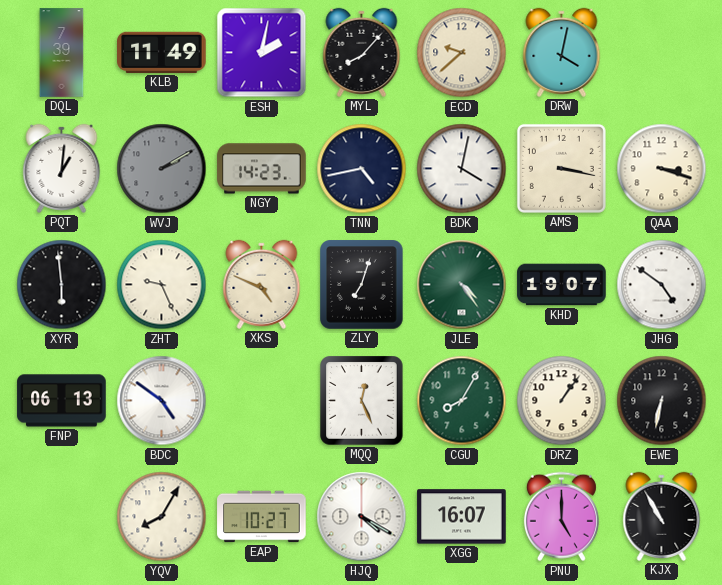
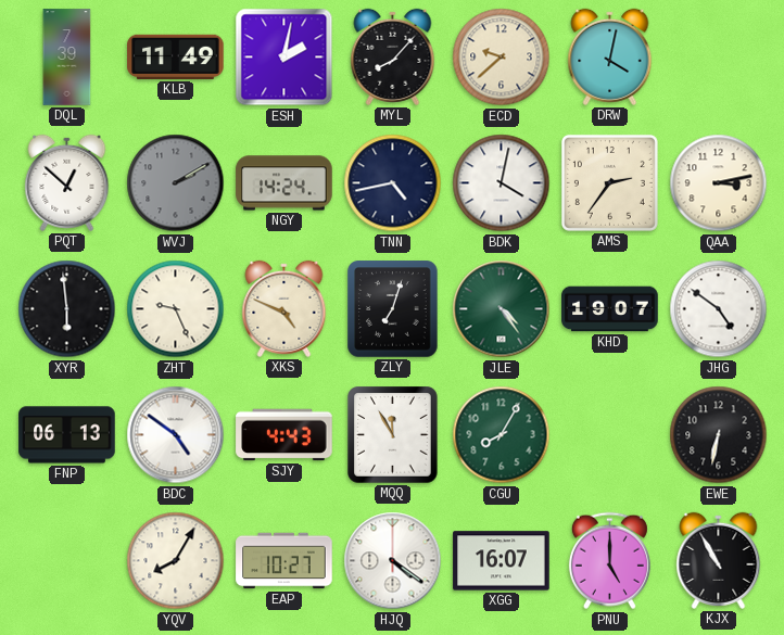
PQT: 1:01 -> 12:52 (67, 182)
NGY: 14:23 -> 14:24 (284, 183)
AMS: 3:17 -> 2:36 (609, 182)
QAA: 3:18 -> 3:13 (719, 183)
SJY: none -> 4:43 (284, 435)
MQQ: 12:26 -> 11:55 (393, 435)
DRZ: 1:06 -> none (562, 401)
HJQ: 4:20 -> 4:21 (393, 561)
